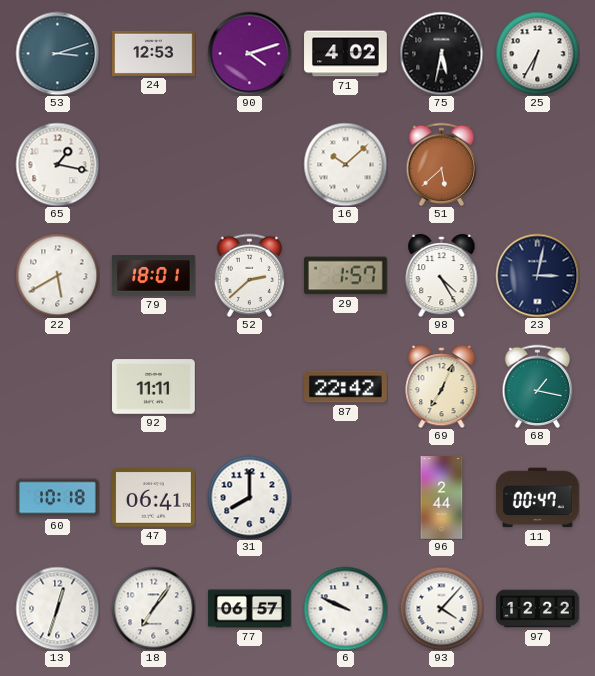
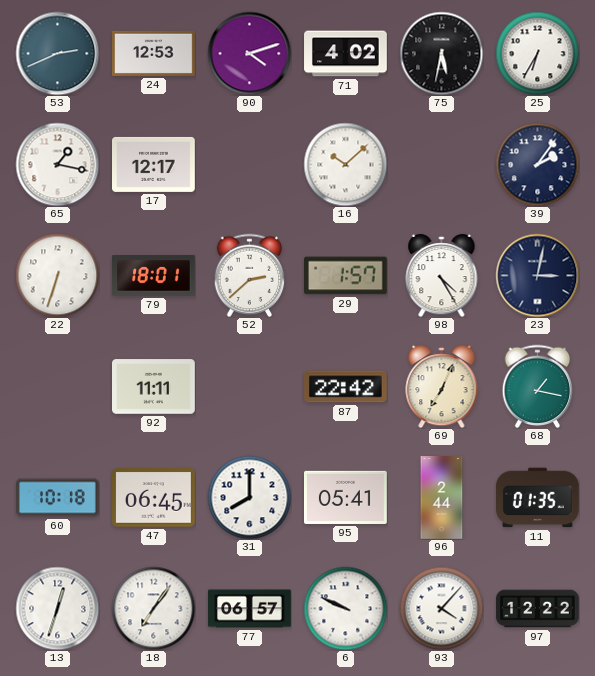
53: 3:12 -> 2:41 (57, 53)
17: none -> 12:17 (154, 164)
51: 5:38 -> none (442, 164)
39: none -> 2:06 (537, 164)
22: 5:40 -> 6:33 (57, 275)
47: 06:41 -> 06:45 (154, 498)
95: none -> 05:41 (346, 497)
11: 00:47 -> 01:35 (538, 498)
